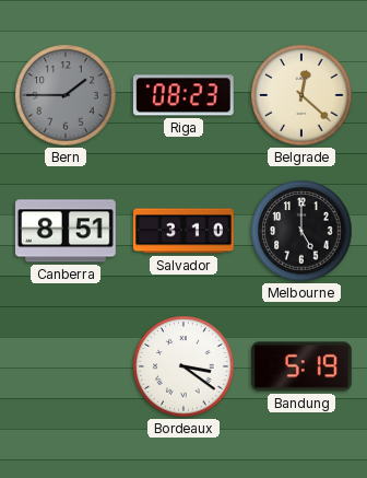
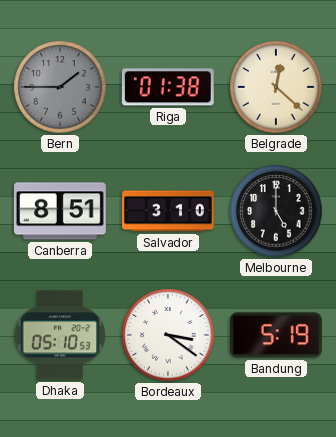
Riga: 08:23 -> 01:38 (168, 87)
Dhaka: none -> 05:10 (60, 335)
